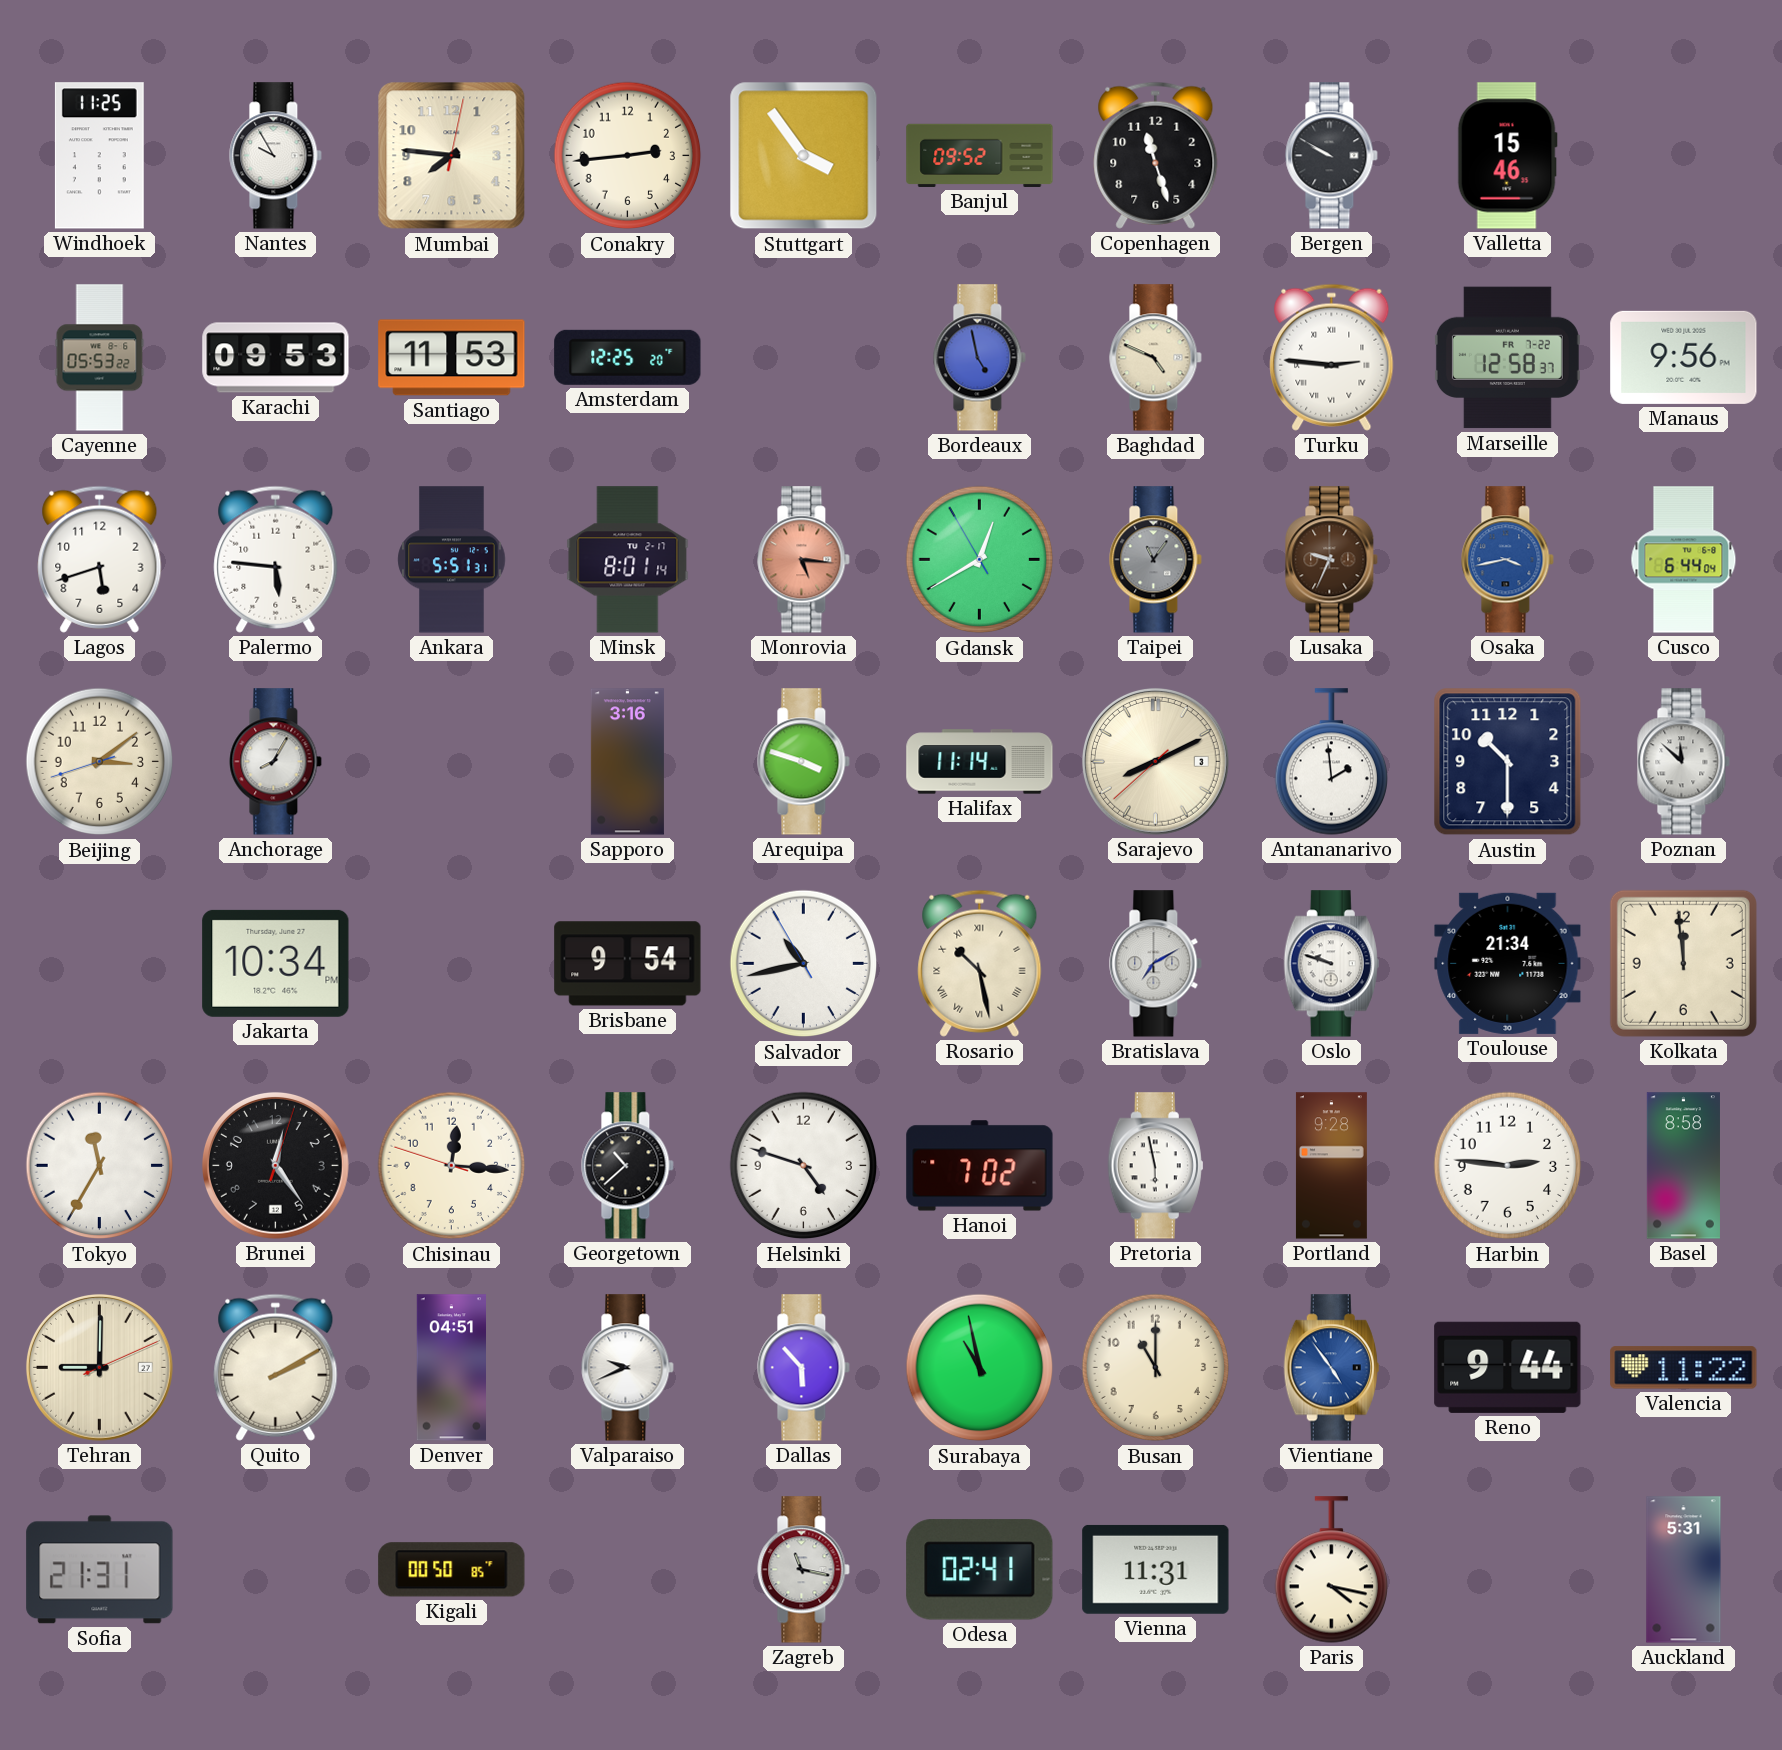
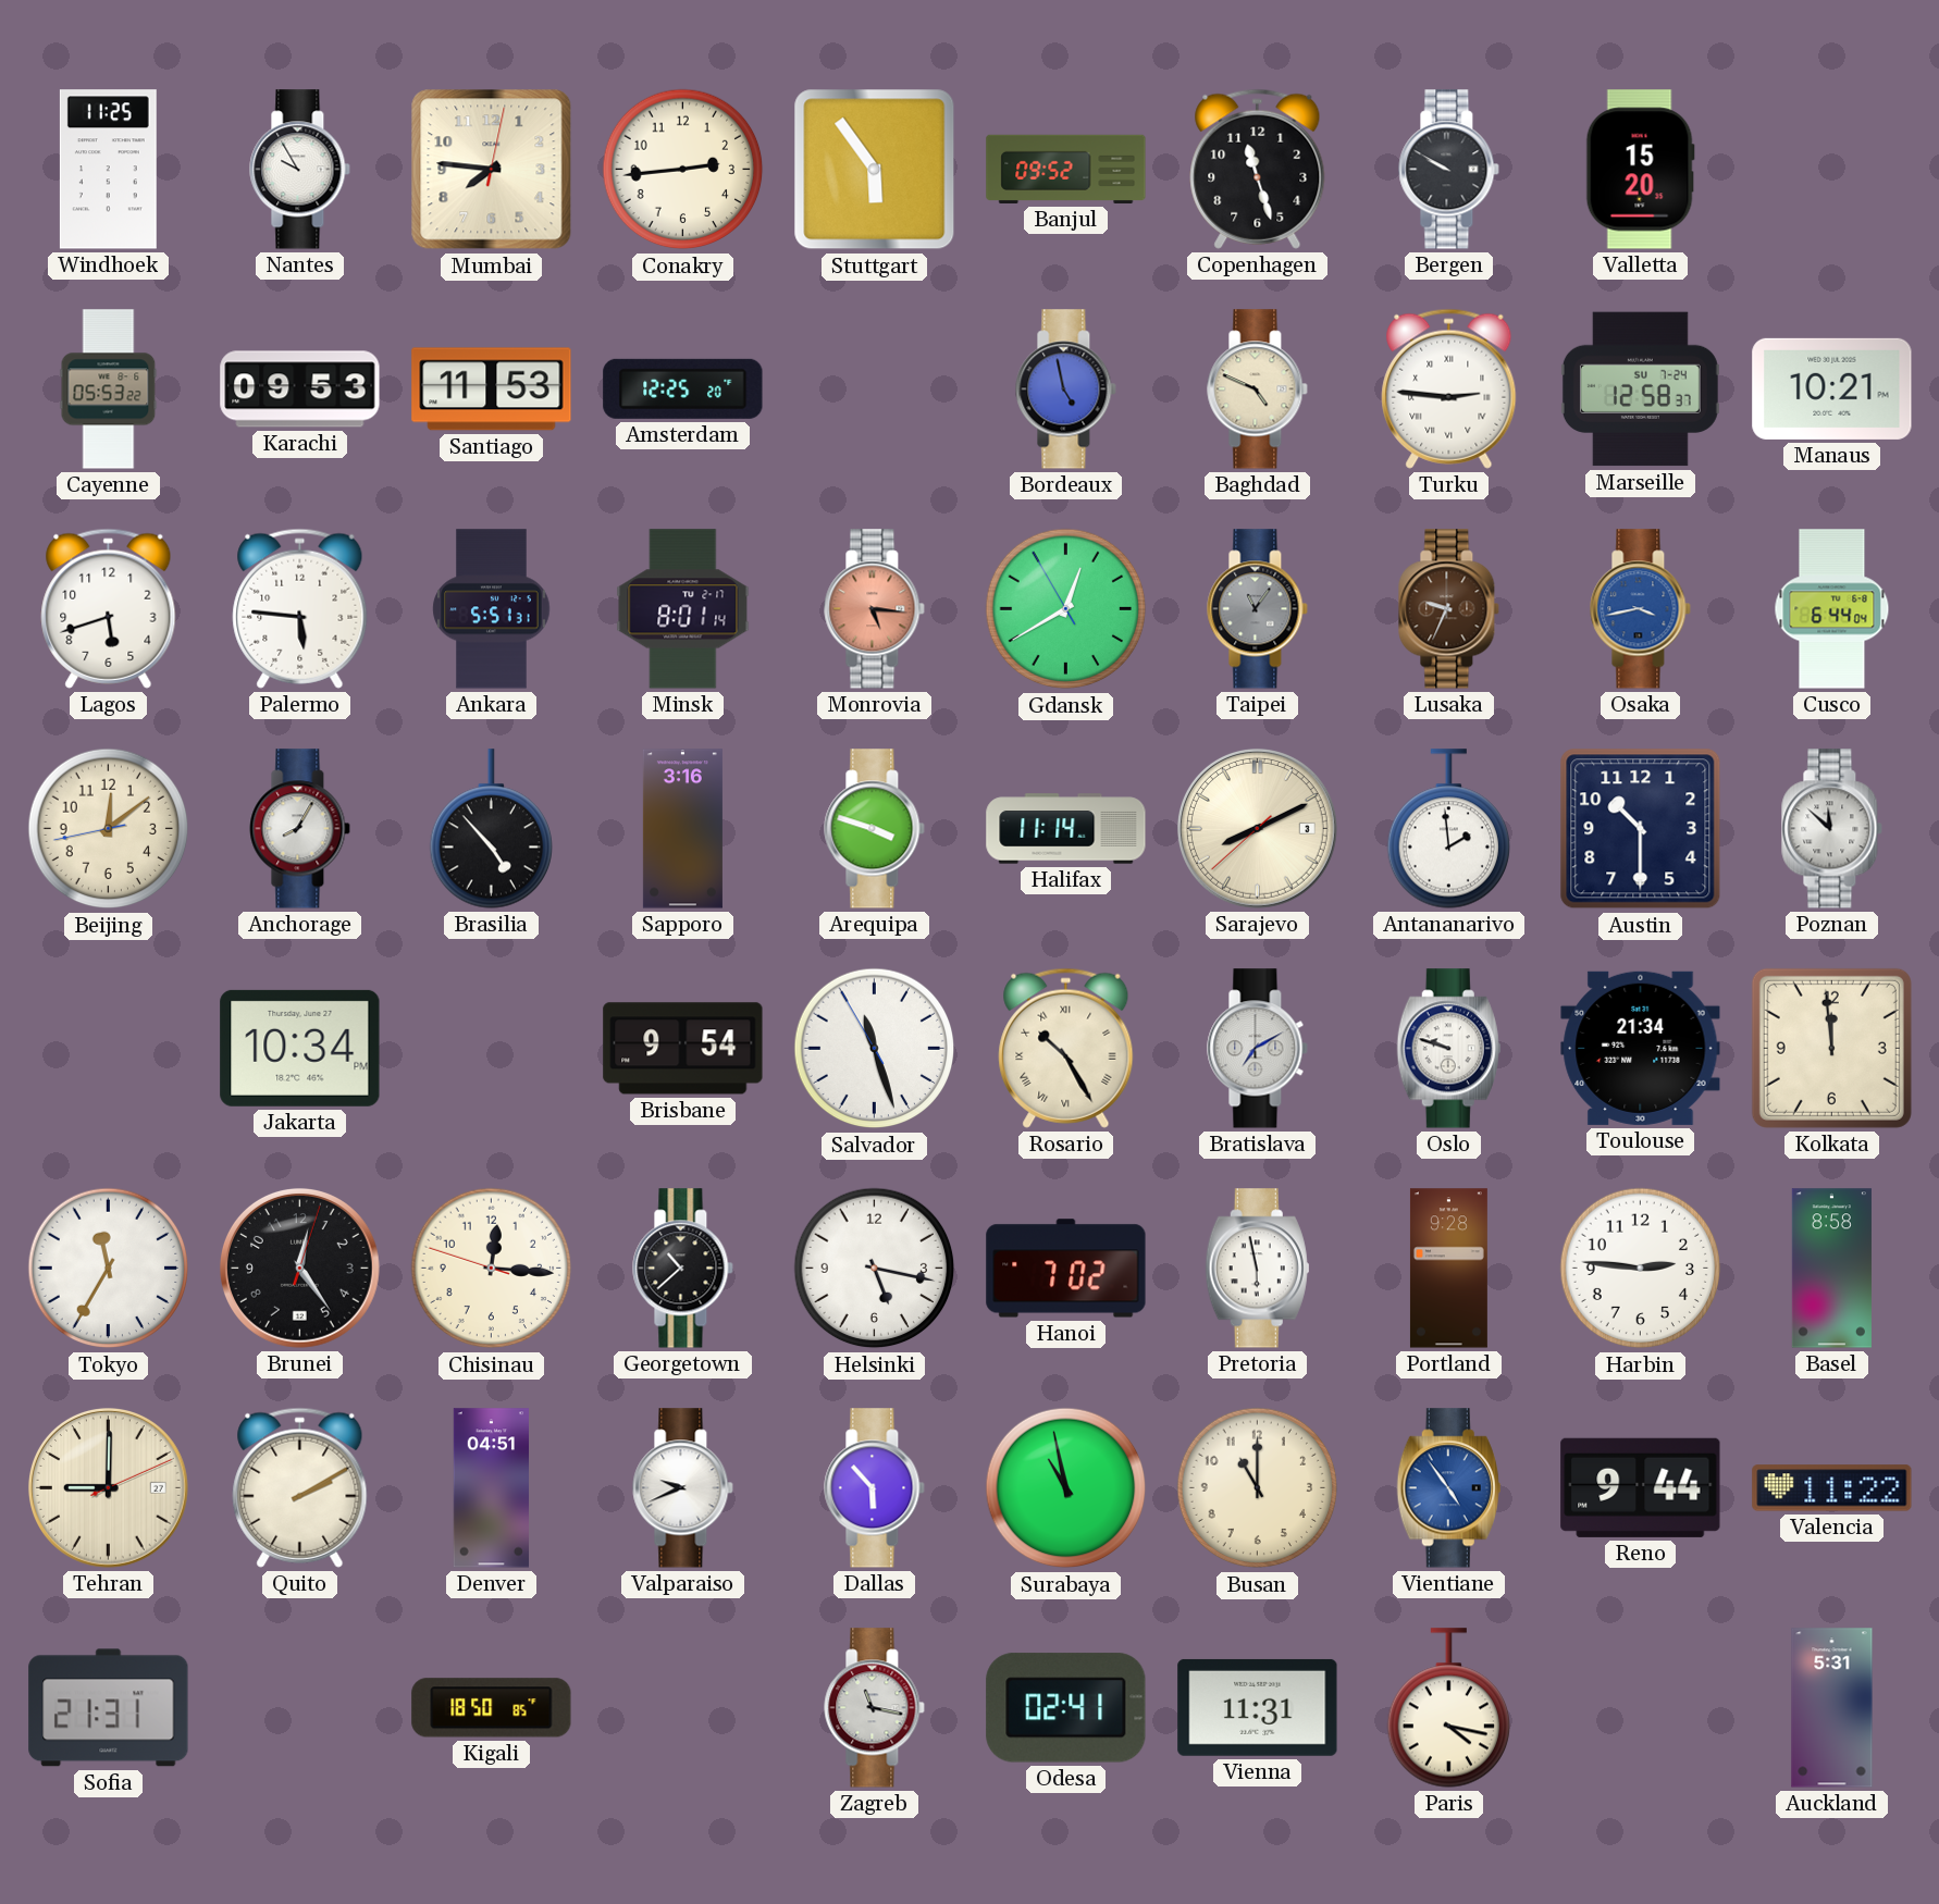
Stuttgart: 3:54 -> 5:54 (875, 170)
Valletta: 15:46 -> 15:20 (1640, 170)
Marseille date: FR 7-22 -> SU 7-24 (1640, 390)
Manaus: 9:56 -> 10:21 (1832, 388)
Beijing: 3:08 -> 12:08 (109, 829)
Brasilia: none -> 4:53 (491, 829)
Salvador: 10:42 -> 11:26 (875, 1049)
Rosario: 10:28 -> 10:25 (1066, 1048)
Helsinki: 4:48 -> 5:17 (875, 1269)
Kigali: 00:50 -> 18:50 (492, 1708)
